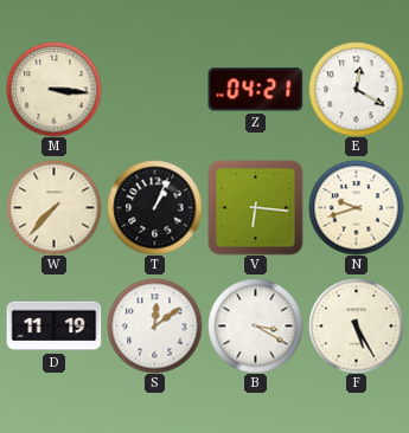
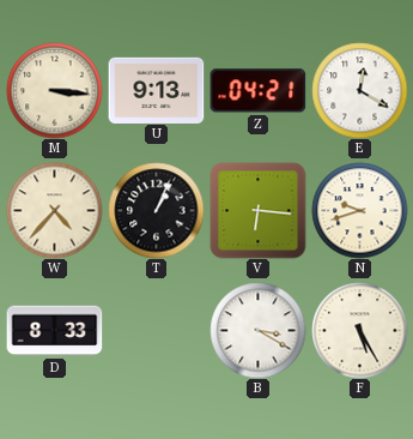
U: none -> 9:13 (156, 90)
W: 7:37 -> 4:37 (54, 210)
D: 11:19 -> 8:33 (54, 331)
S: 12:09 -> none (154, 325)
